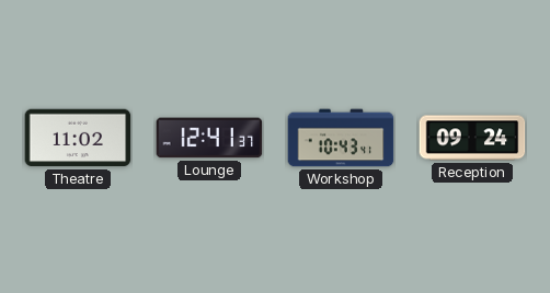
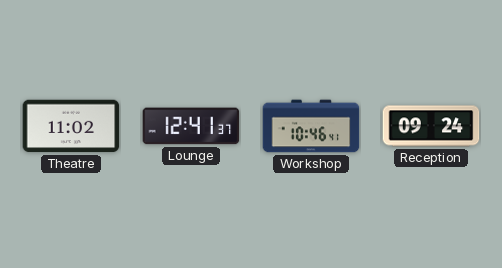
Workshop: 10:43 -> 10:46 (311, 126)
